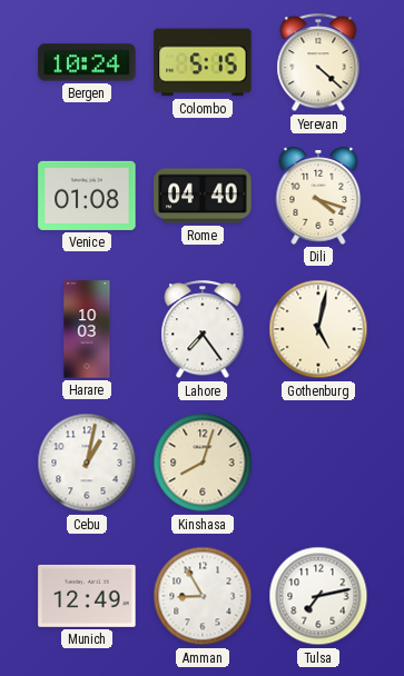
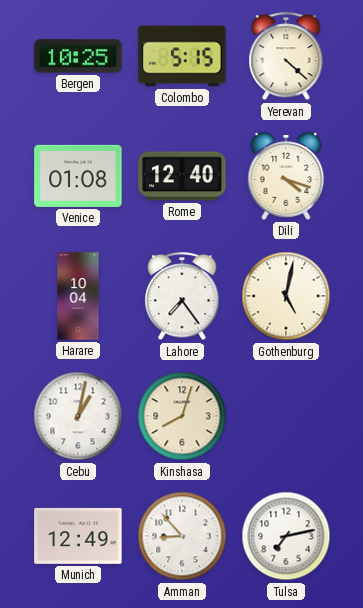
Bergen: 10:24 -> 10:25 (78, 56)
Rome: 04:40 -> 12:40 (182, 176)
Harare: 10:03 -> 10:04 (78, 296)
Amman: 8:55 -> 8:53 (182, 536)
